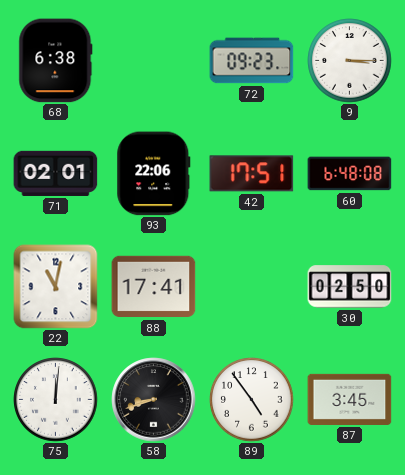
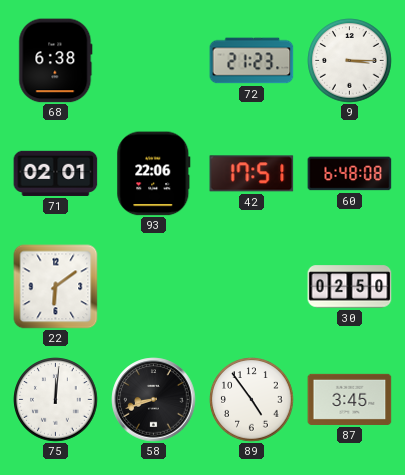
72: 09:23 -> 21:23 (252, 61)
22: 11:02 -> 6:09 (56, 287)
88: 17:41 -> none (154, 287)
